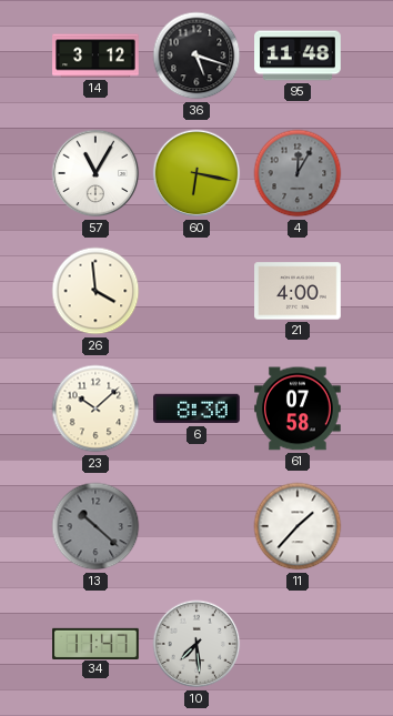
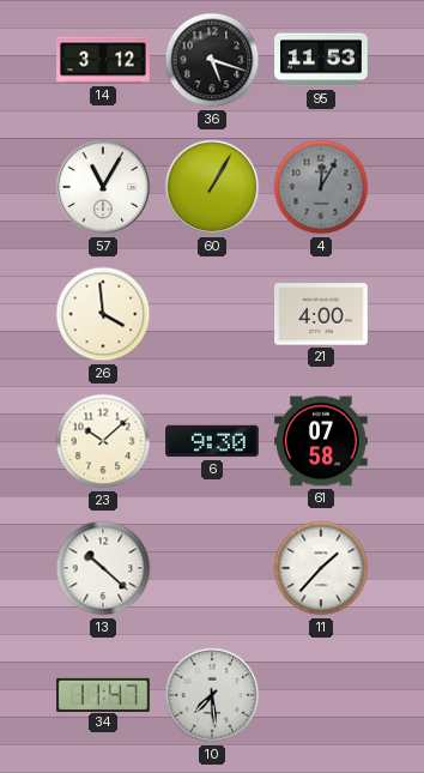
95: 11:48 -> 11:53 (321, 60)
60: 6:17 -> 1:05 (212, 187)
6: 8:30 -> 9:30 (212, 441)
13 dial: grey -> white (103, 568)
